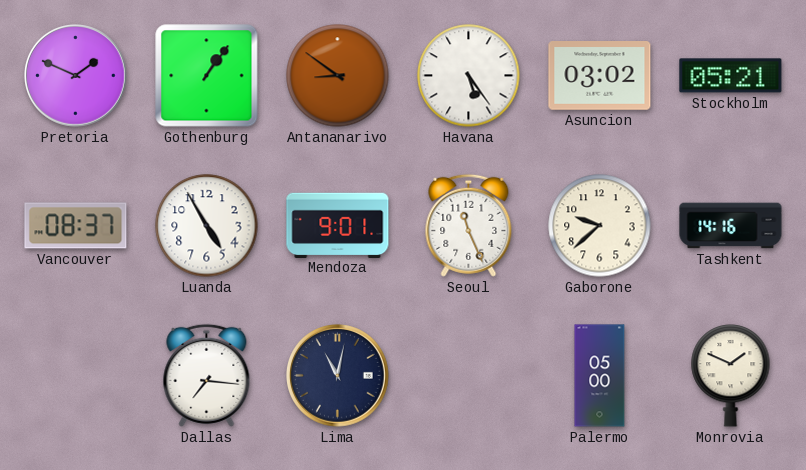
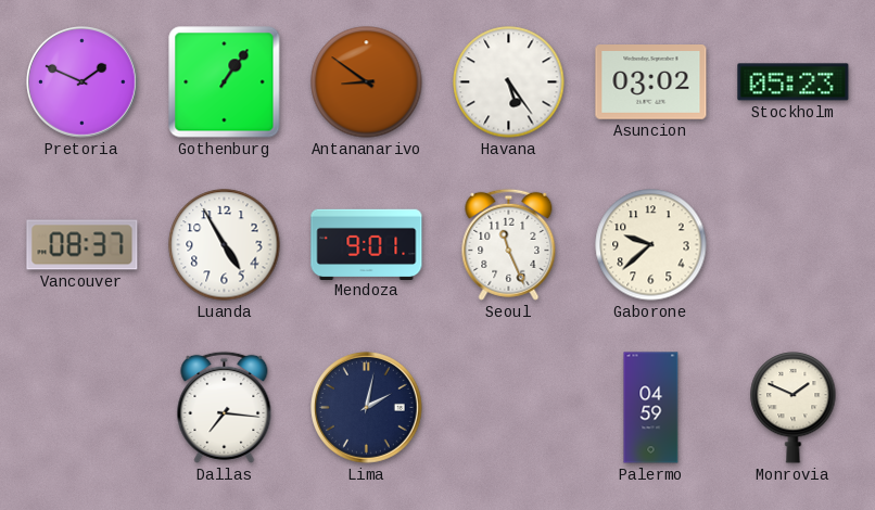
Stockholm: 05:21 -> 05:23 (794, 82)
Tashkent: 14:16 -> none (731, 226)
Lima: 11:02 -> 2:02 (367, 408)
Palermo: 05:00 -> 04:59 (651, 408)
